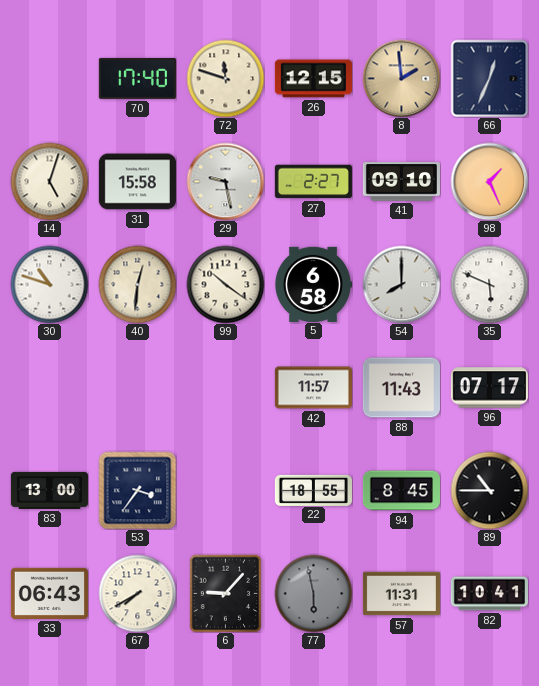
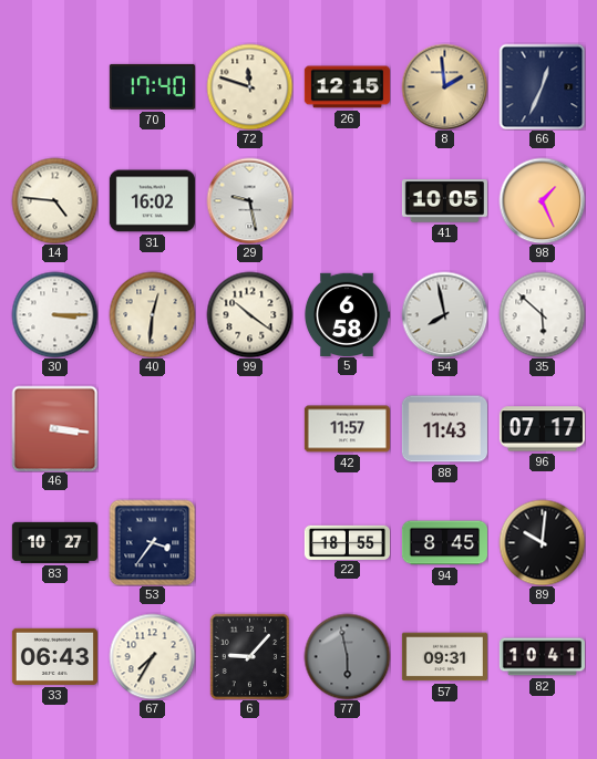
14: 5:03 -> 4:46 (54, 200)
31: 15:58 -> 16:02 (152, 201)
27: 2:27 -> none (313, 182)
41: 09:10 -> 10:05 (444, 201)
30: 10:48 -> 3:15 (54, 314)
54: 8:00 -> 7:58 (444, 314)
35: 5:49 -> 5:52 (542, 314)
46: none -> 3:16 (54, 428)
83: 13:00 -> 10:27 (54, 542)
89: 10:45 -> 10:01 (542, 542)
67: 7:40 -> 7:35 (152, 656)
57: 11:31 -> 09:31 (444, 657)
